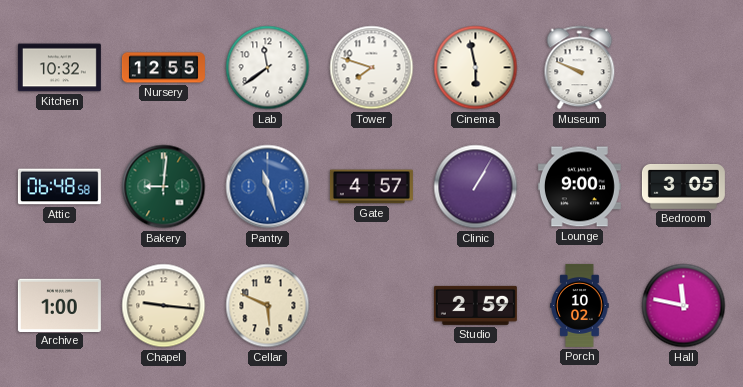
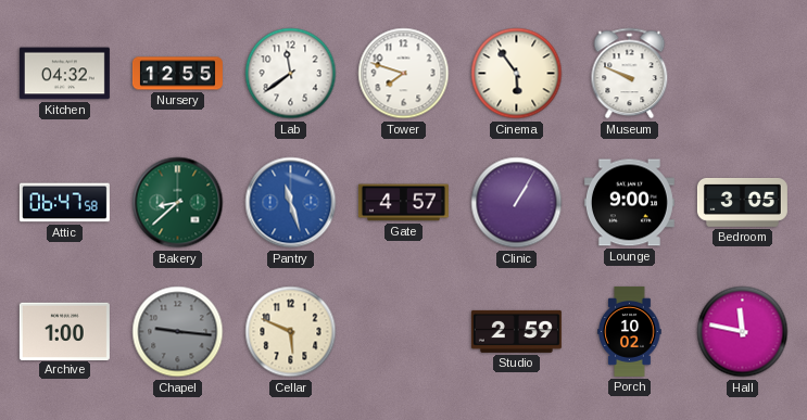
Kitchen: 10:32 -> 04:32 (64, 74)
Cinema: 5:58 -> 5:54 (517, 74)
Attic: 06:48 -> 06:47 (64, 203)
Bakery: 9:01 -> 8:38 (178, 203)
Chapel dial: cream -> grey (178, 332)
